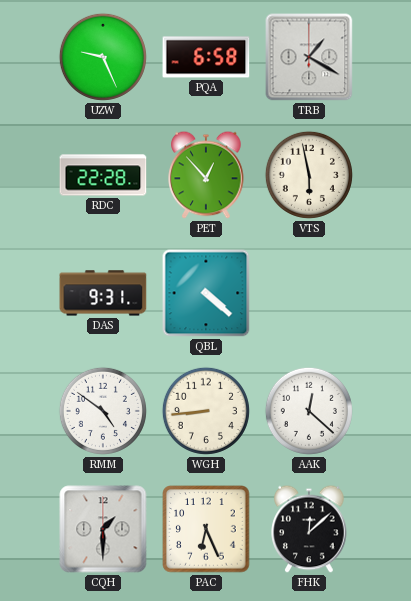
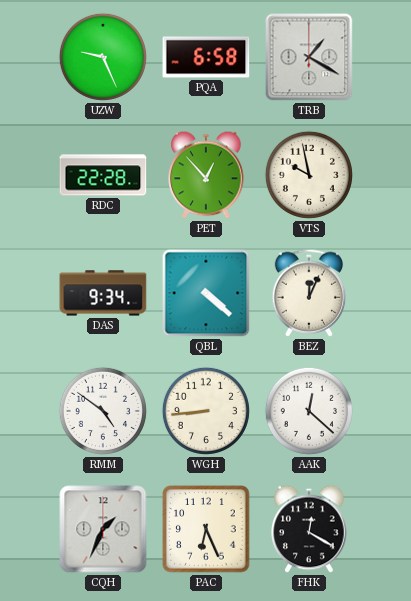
VTS: 5:58 -> 9:58 (309, 175)
DAS: 9:31 -> 9:34 (103, 293)
BEZ: none -> 12:04 (309, 293)
CQH: 1:30 -> 1:34 (103, 529)
FHK: 12:08 -> 12:20 (309, 529)
